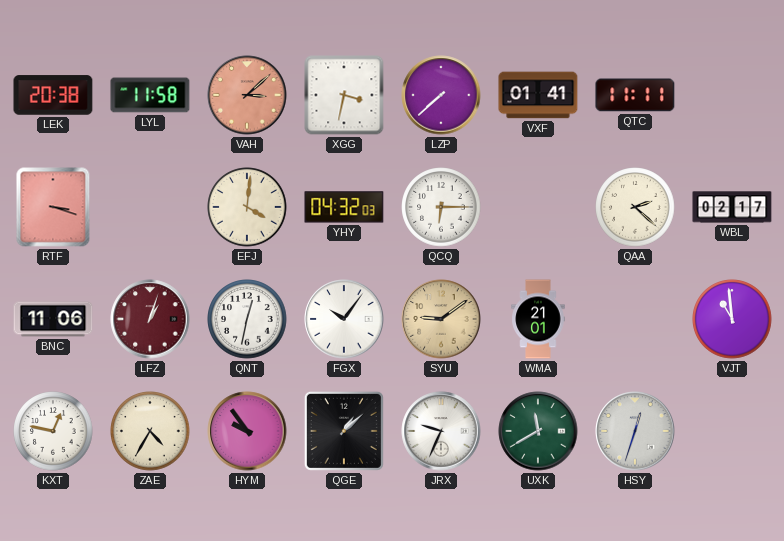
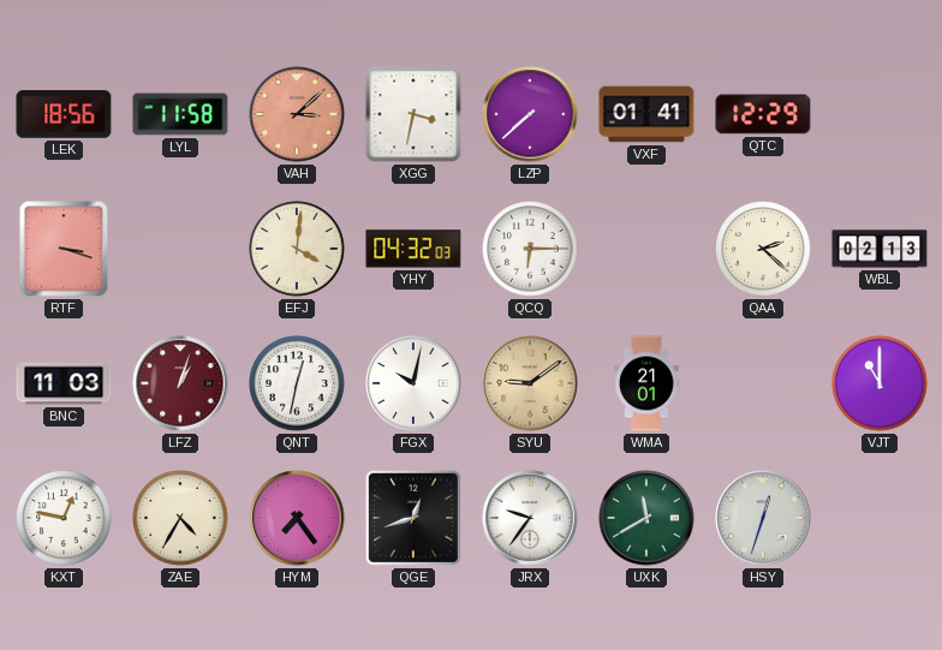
LEK: 20:38 -> 18:56 (64, 114)
QTC: 11:11 -> 12:29 (763, 114)
WBL: 02:17 -> 02:13 (880, 249)
BNC: 11:06 -> 11:03 (64, 383)
FGX: 10:06 -> 10:02 (413, 383)
VJT: 10:59 -> 11:00 (880, 383)
HYM: 9:54 -> 7:24 (297, 518)
QGE: 1:08 -> 12:42 (413, 518)
JRX: 9:34 -> 9:36 (530, 518)
